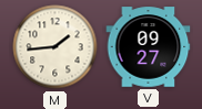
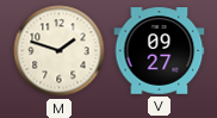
M: 1:44 -> 1:48 (60, 51)
